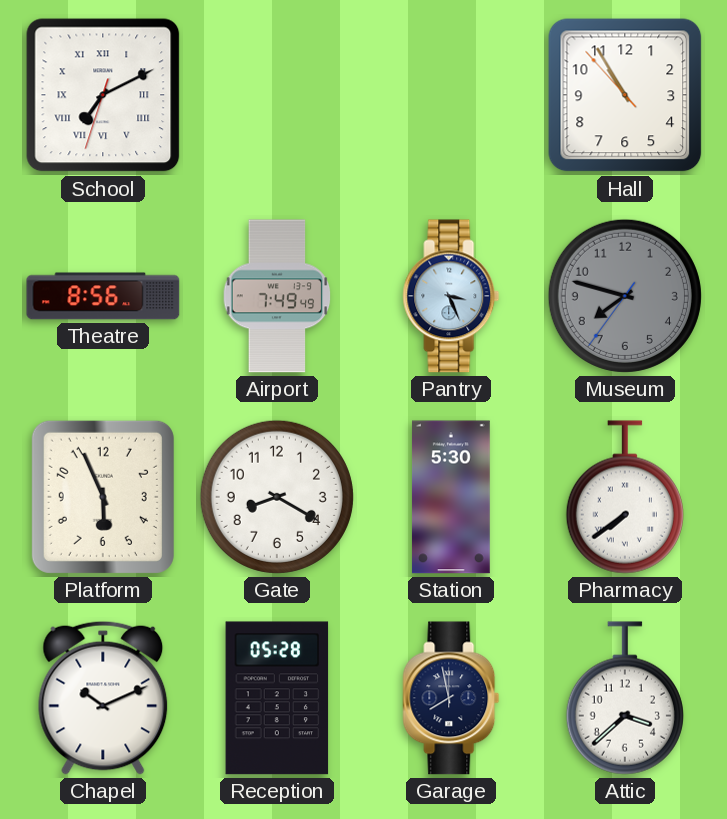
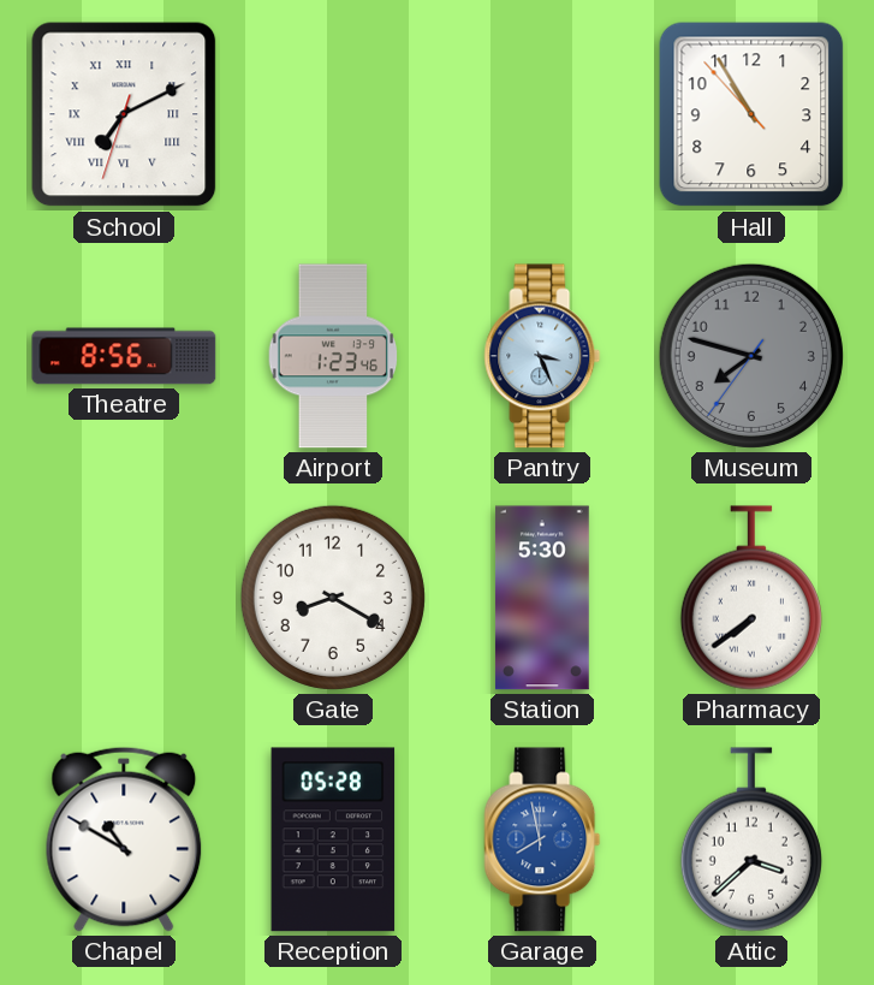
Airport: 7:49 -> 1:23 (333, 356)
Platform: 5:56 -> none (103, 497)
Chapel: 10:11 -> 10:50 (124, 839)
Garage dial: navy -> blue (542, 839)
